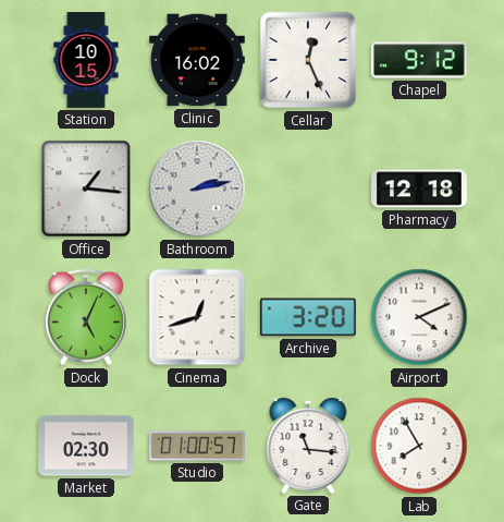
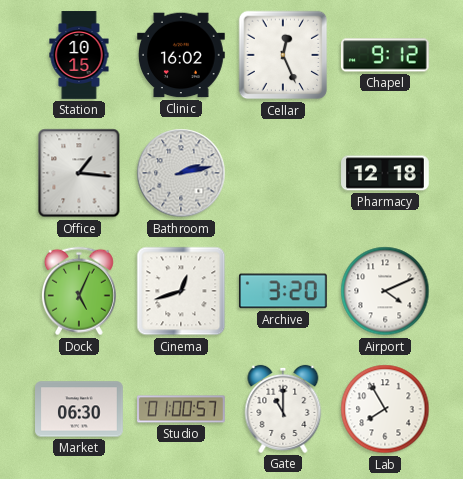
Market: 02:30 -> 06:30 (80, 409)
Gate: 11:16 -> 11:00 (283, 409)
